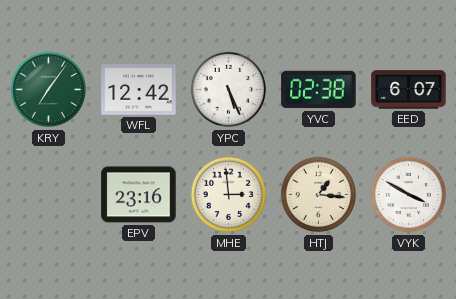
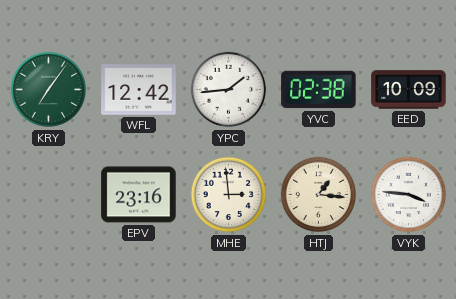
YPC: 5:26 -> 1:44 (229, 90)
EED: 6:07 -> 10:09 (409, 90)
VYK: 3:50 -> 3:46 (409, 195)
